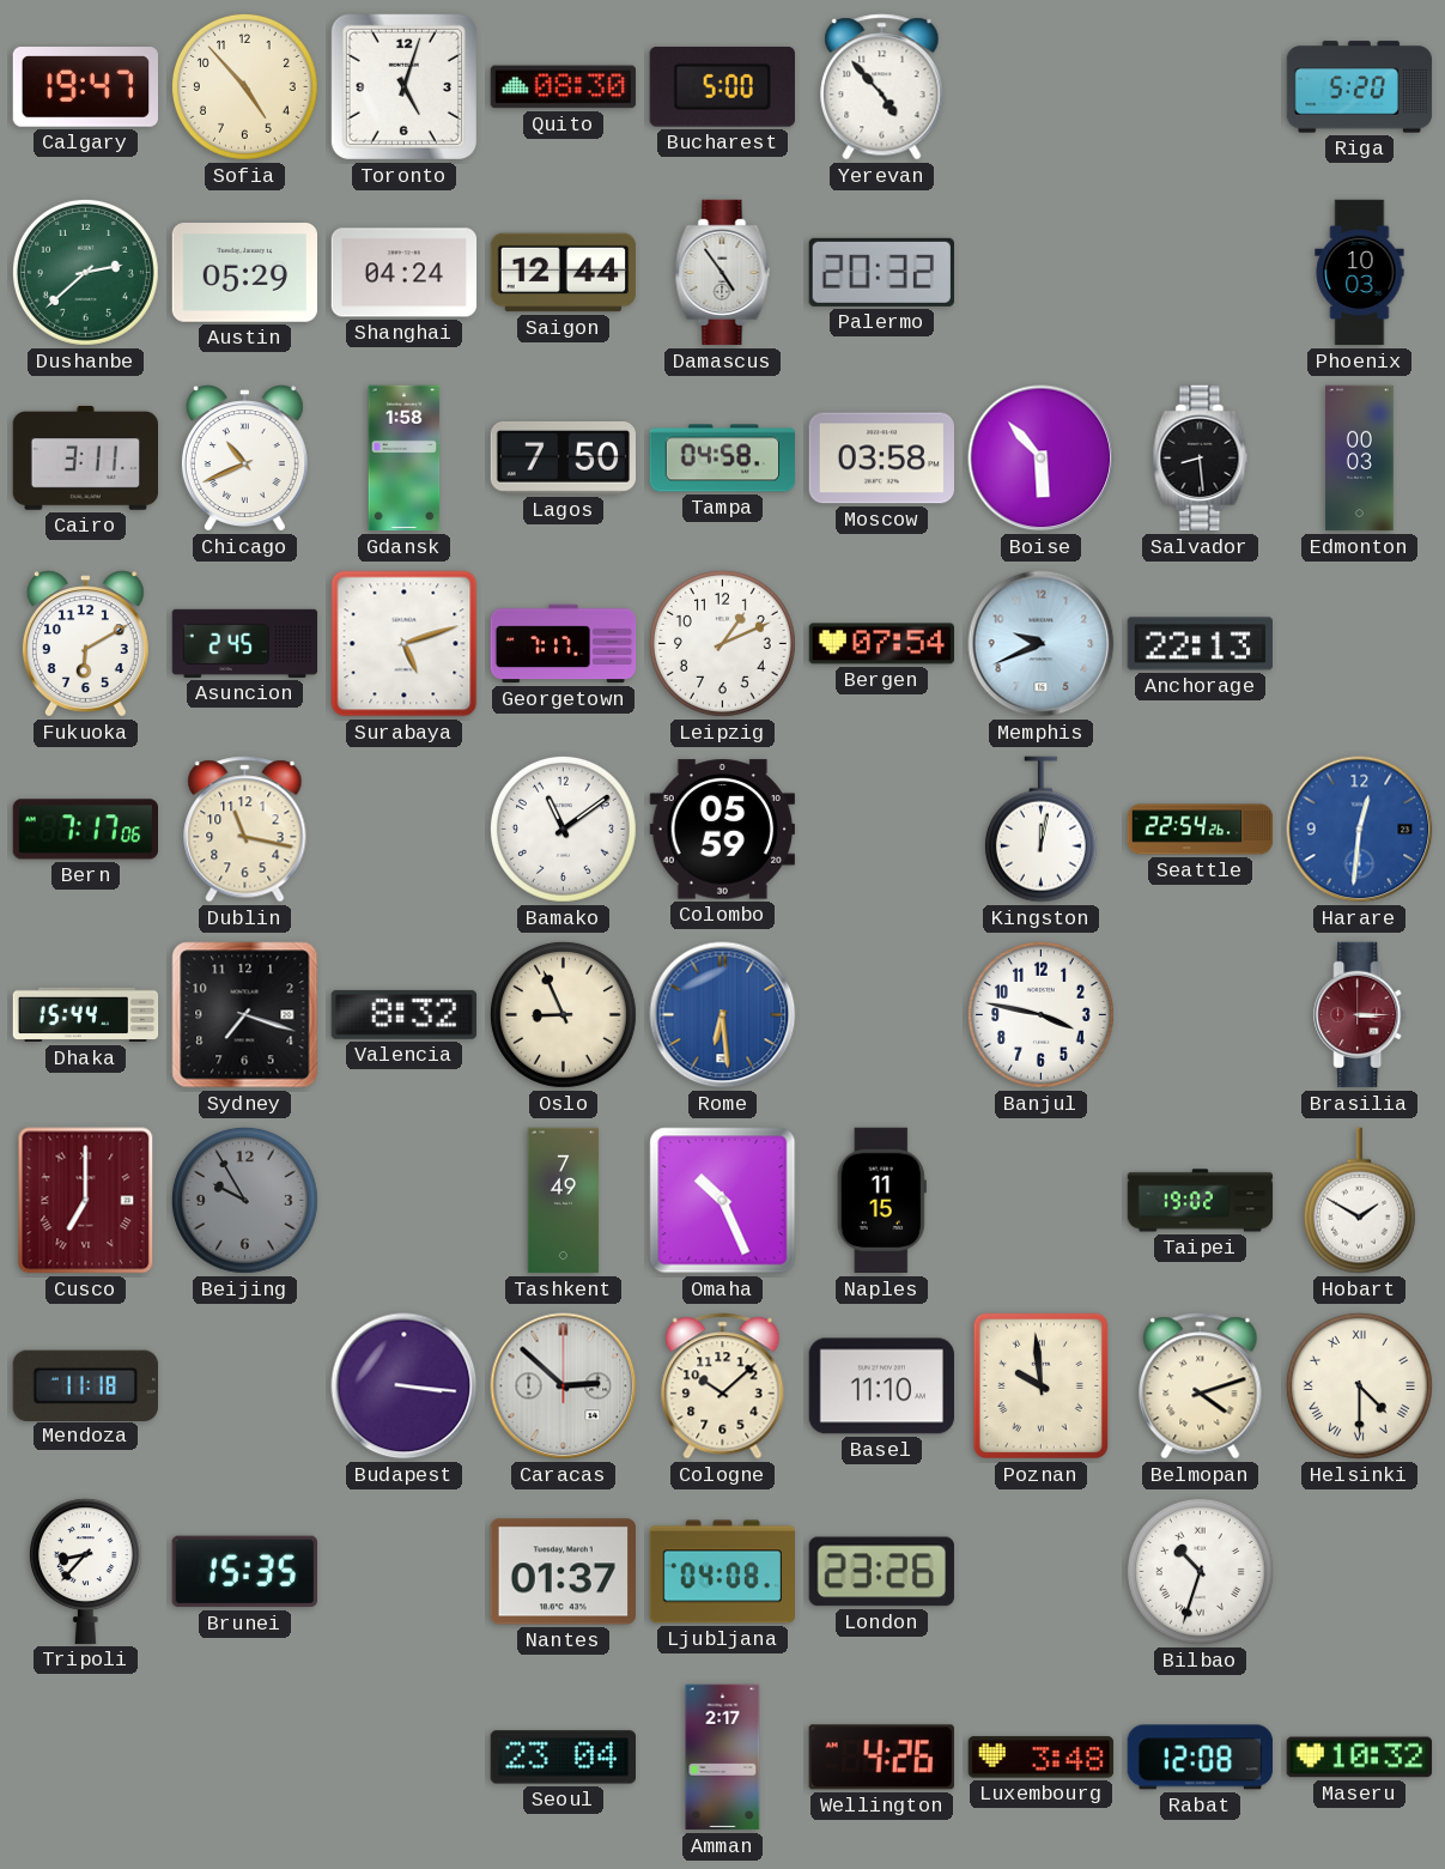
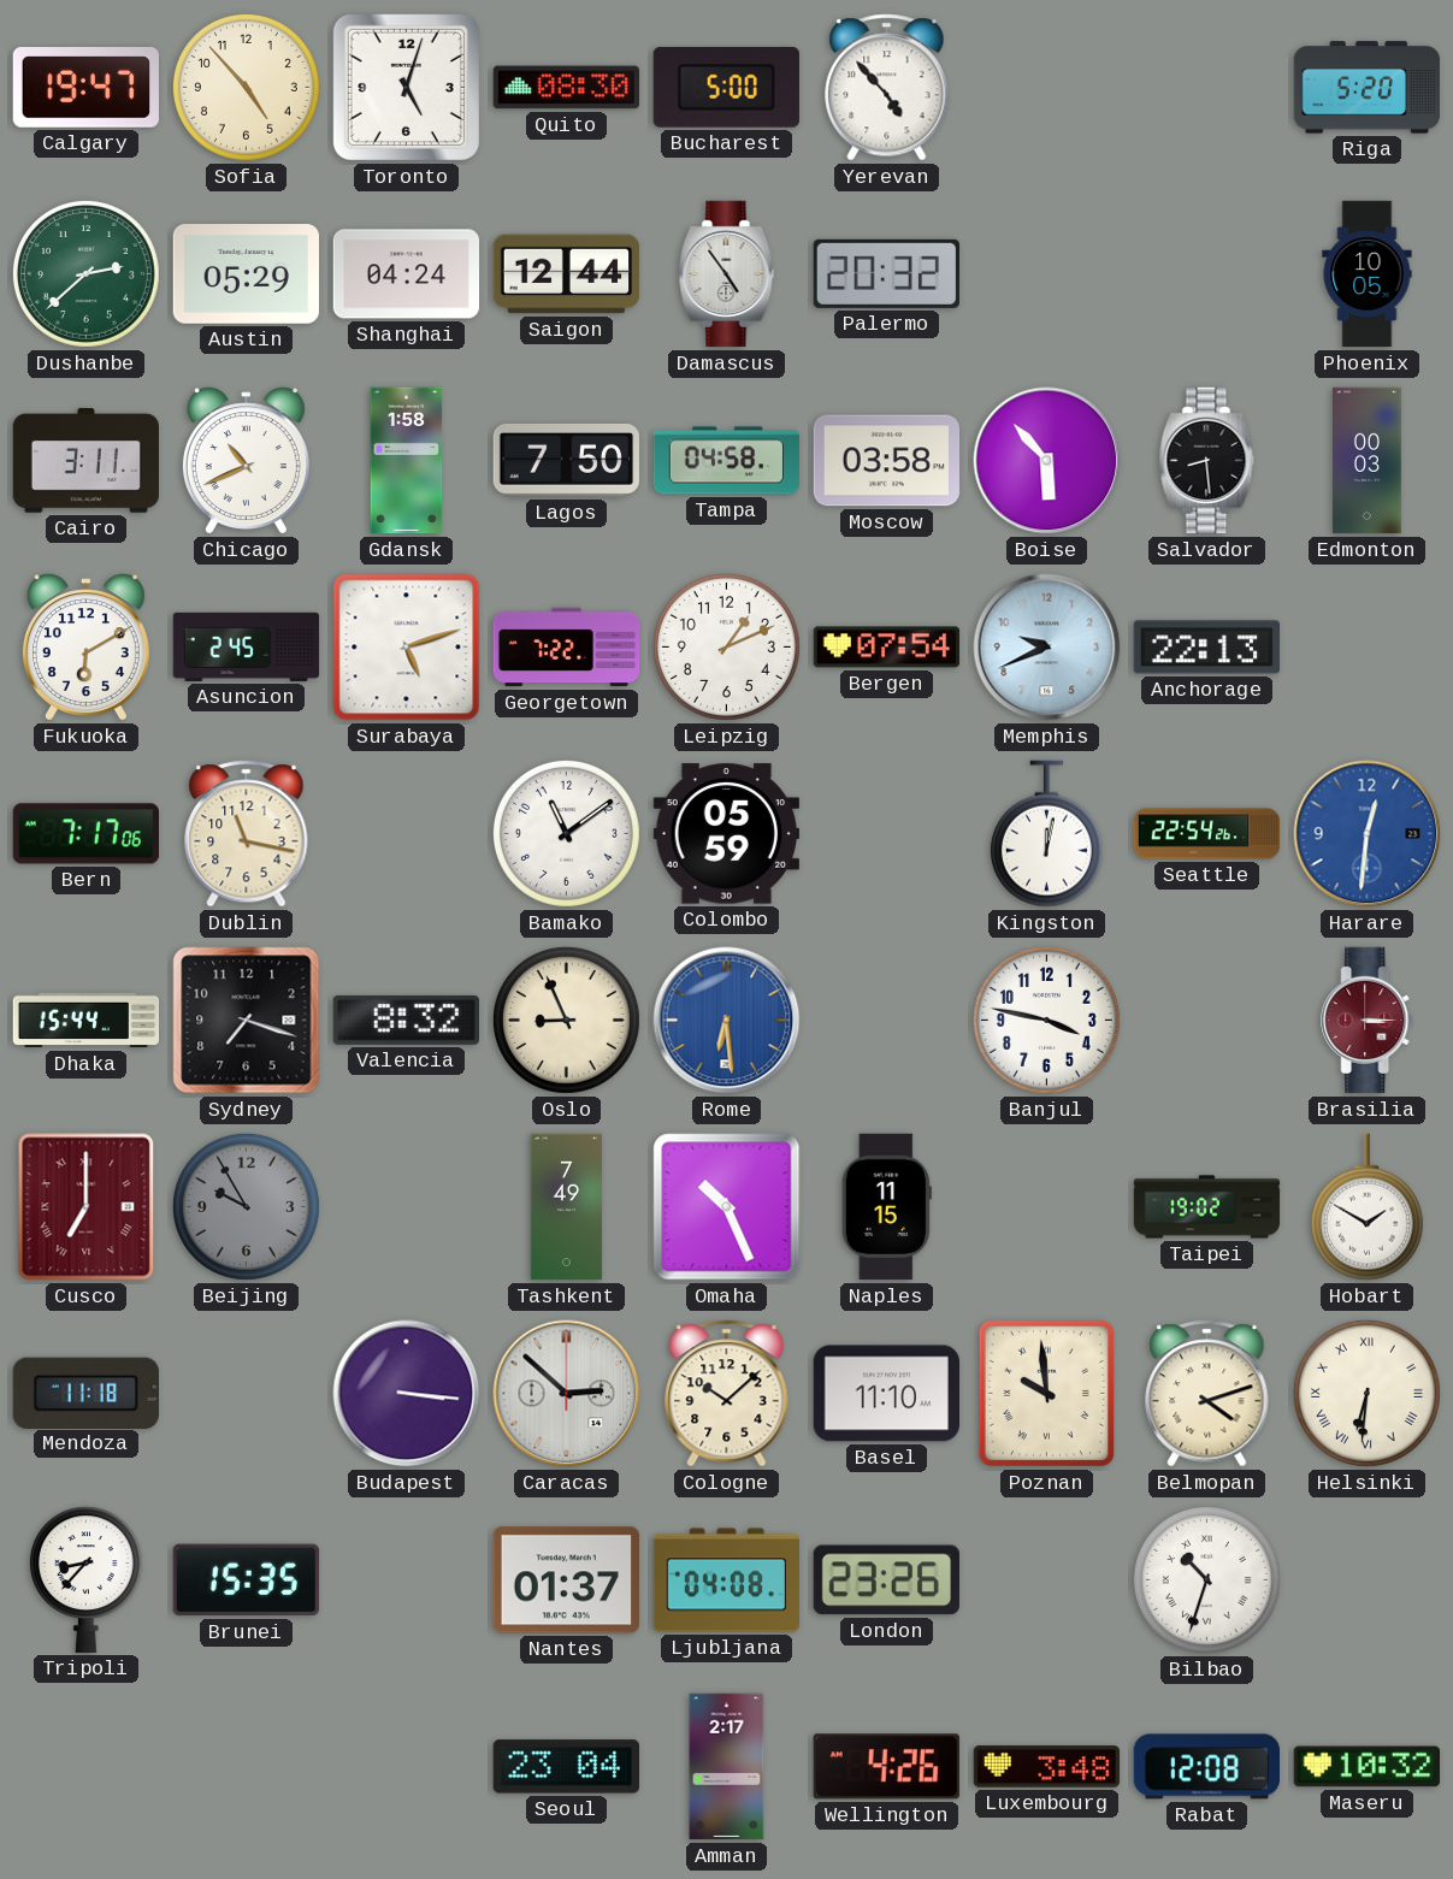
Phoenix: 10:03 -> 10:05 (1368, 274)
Georgetown: 7:17 -> 7:22 (567, 648)
Helsinki: 4:30 -> 6:31 (1366, 1393)
